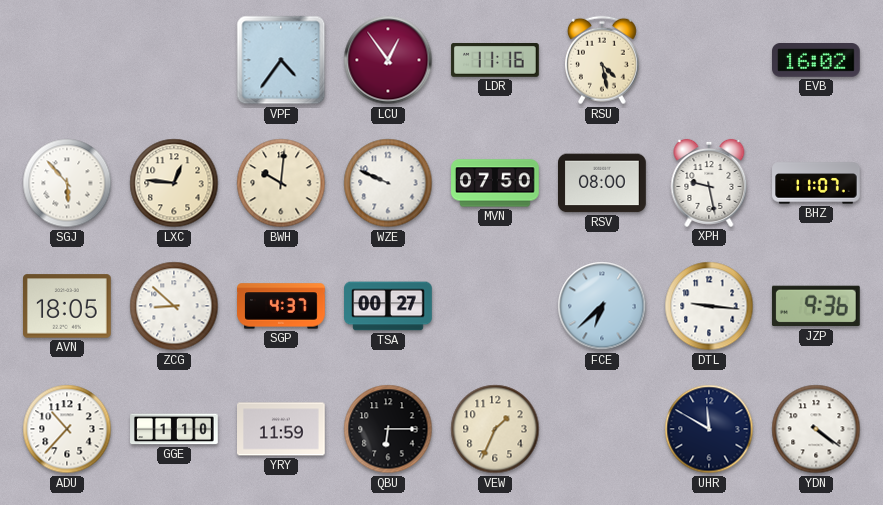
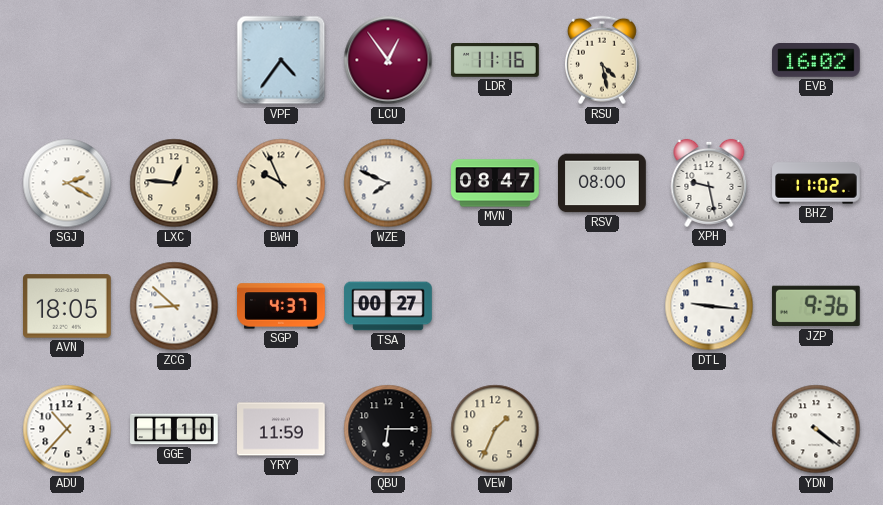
SGJ: 5:53 -> 2:20 (67, 183)
BWH: 10:01 -> 9:56 (281, 183)
WZE: 9:49 -> 7:49 (388, 183)
MVN: 07:50 -> 08:47 (495, 183)
BHZ: 11:07 -> 11:02 (816, 183)
FCE: 6:38 -> none (602, 306)
UHR: 11:50 -> none (709, 429)
